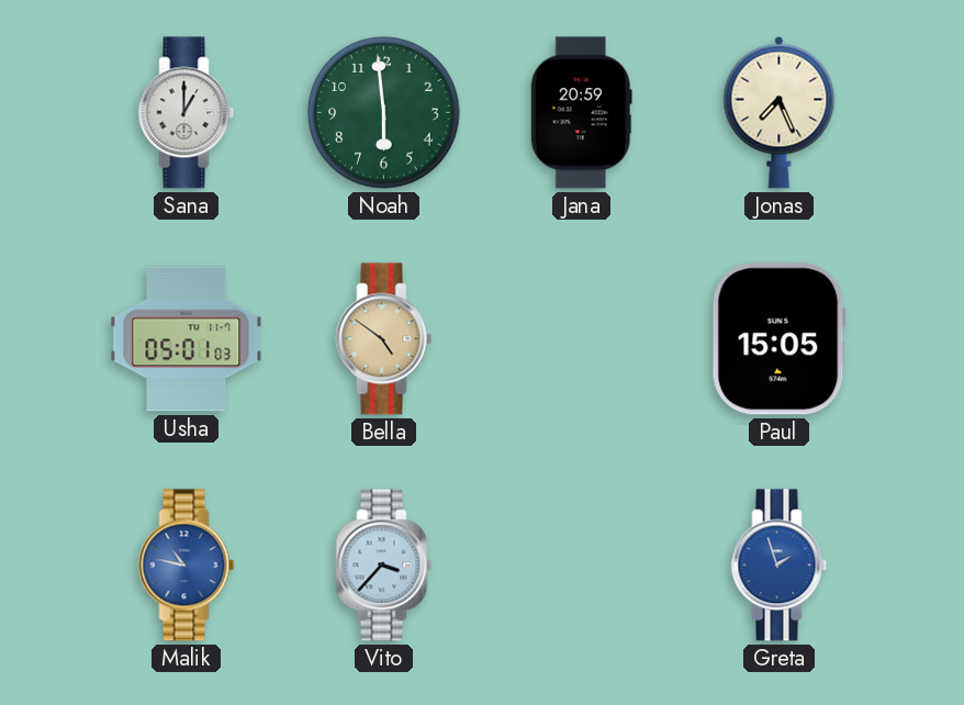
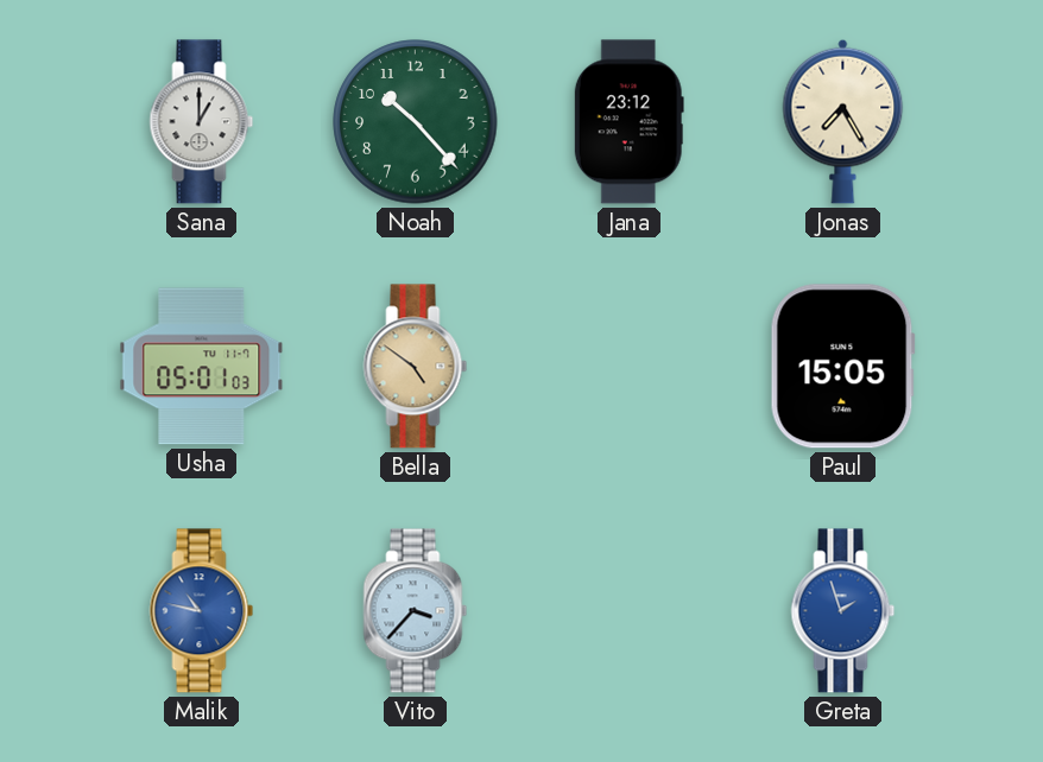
Noah: 5:59 -> 10:23 (416, 122)
Jana: 20:59 -> 23:12 (628, 122)
Jonas: 7:26 -> 7:25 (843, 121)
